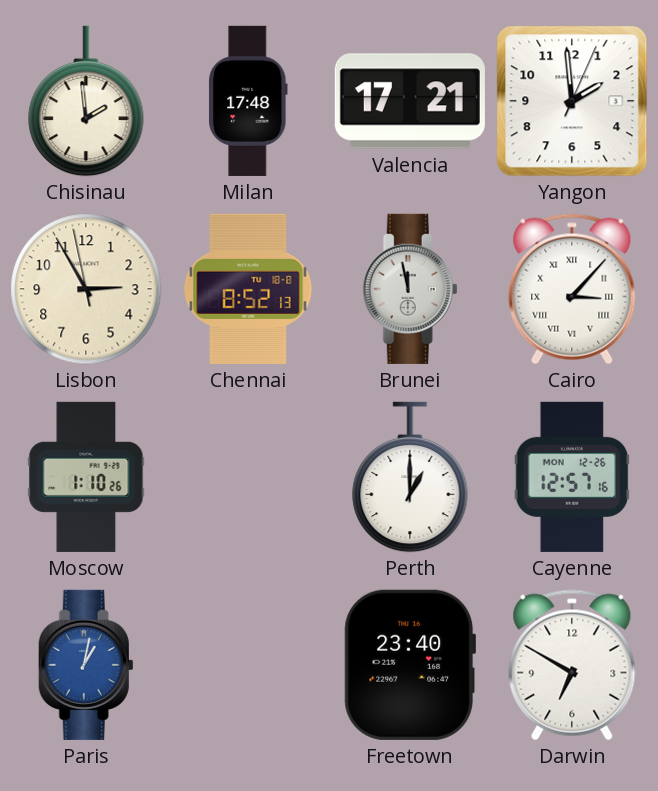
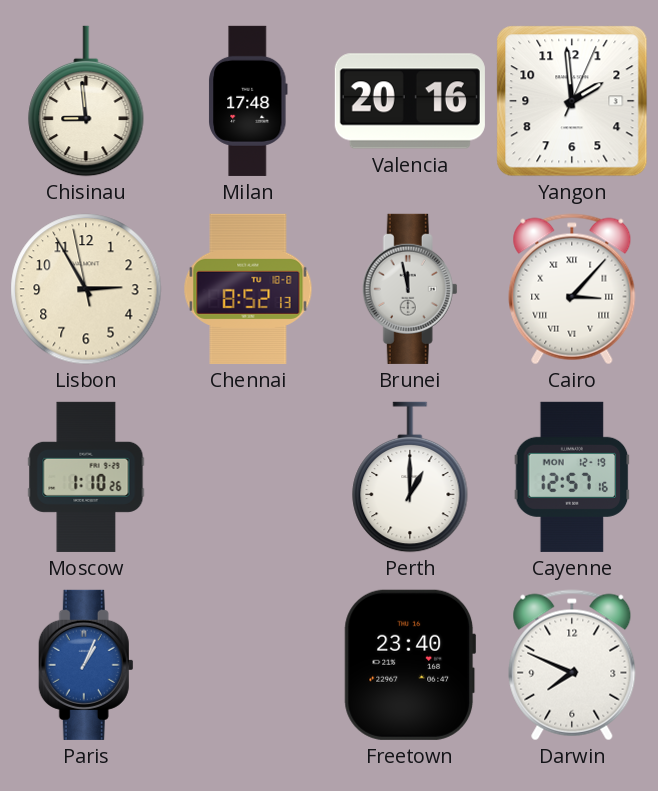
Chisinau: 1:59 -> 8:59 (86, 101)
Valencia: 17:21 -> 20:16 (410, 101)
Cayenne date: MON 12-26 -> MON 12-19 (572, 477)
Paris: 1:02 -> 1:04 (86, 665)
Darwin: 6:50 -> 7:49 (572, 665)
